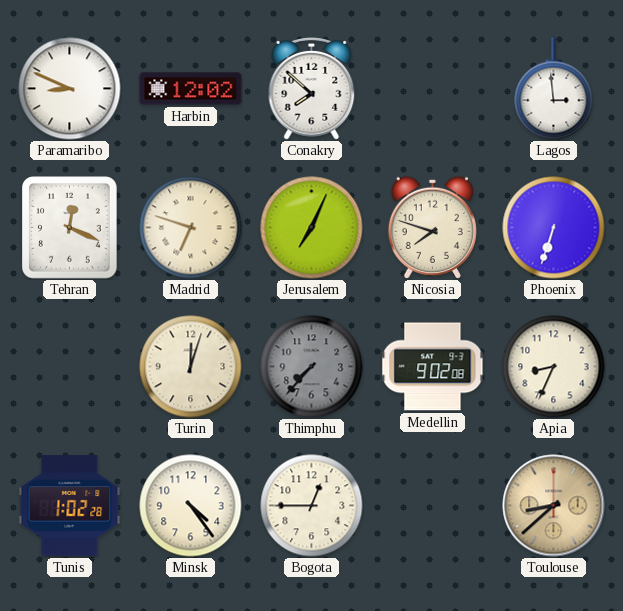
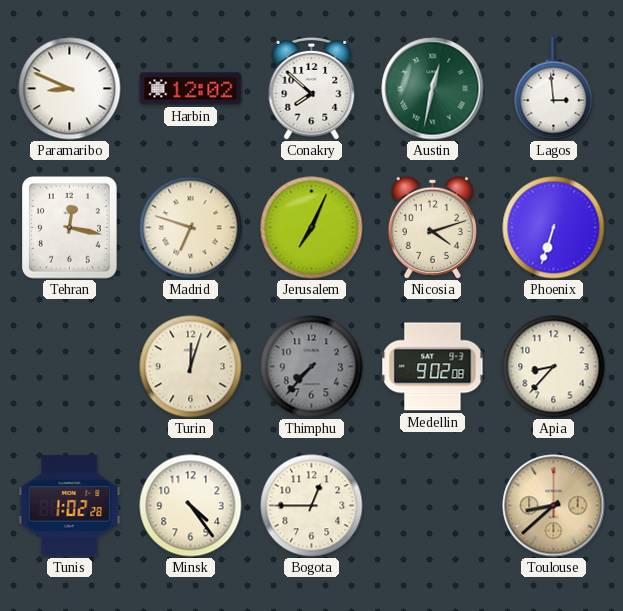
Austin: none -> 12:32 (433, 89)
Tehran: 12:19 -> 12:17 (70, 228)
Nicosia: 7:48 -> 4:12 (432, 227)
Apia: 8:34 -> 8:37 (554, 367)
